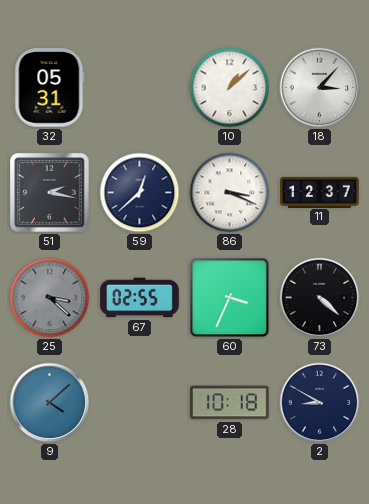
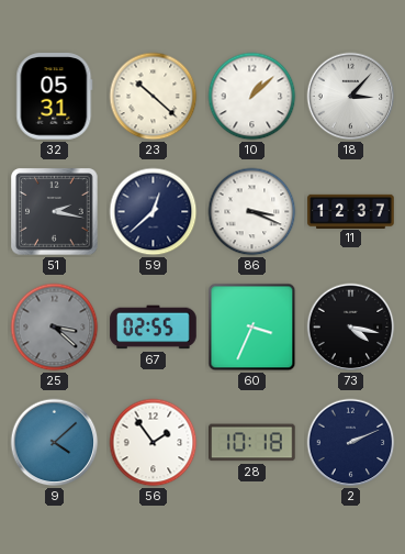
23: none -> 10:22 (154, 97)
73: 4:22 -> 4:17 (351, 328)
56: none -> 1:54 (154, 443)
2: 8:50 -> 2:11 (351, 443)
